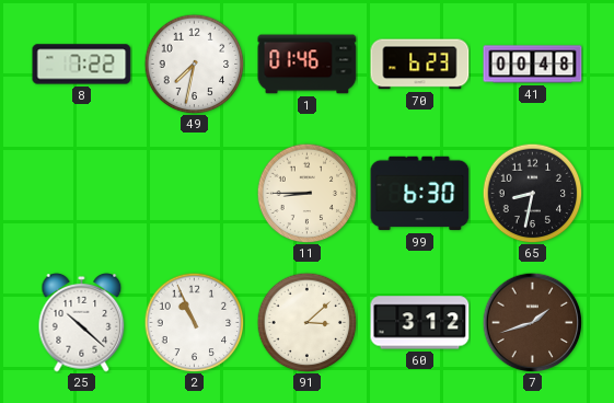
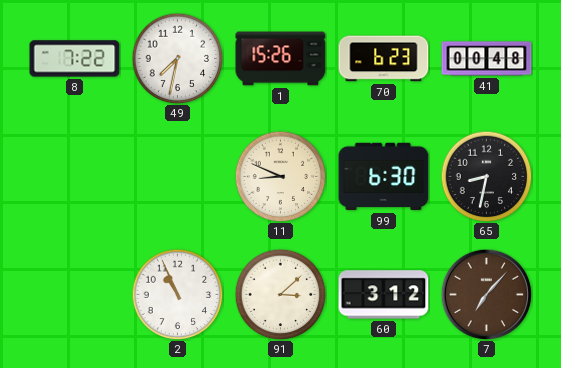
1: 01:46 -> 15:26 (281, 59)
11: 8:45 -> 8:49 (280, 176)
25: 10:22 -> none (82, 323)
7: 1:42 -> 7:07 (486, 294)
